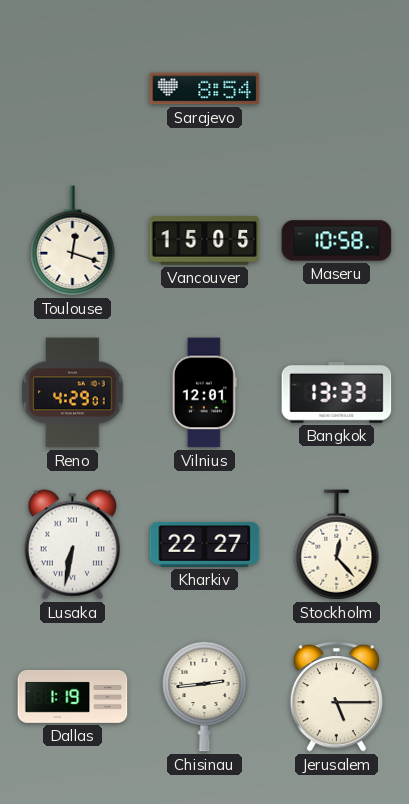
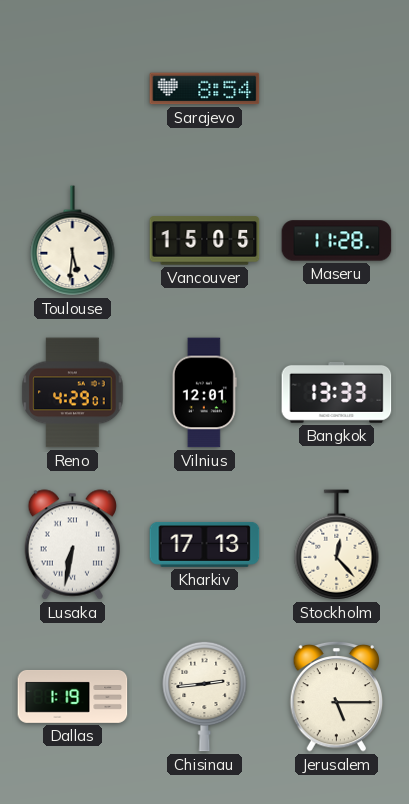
Toulouse: 12:18 -> 5:31 (73, 241)
Maseru: 10:58 -> 11:28 (337, 241)
Kharkiv: 22:27 -> 17:13 (205, 544)
